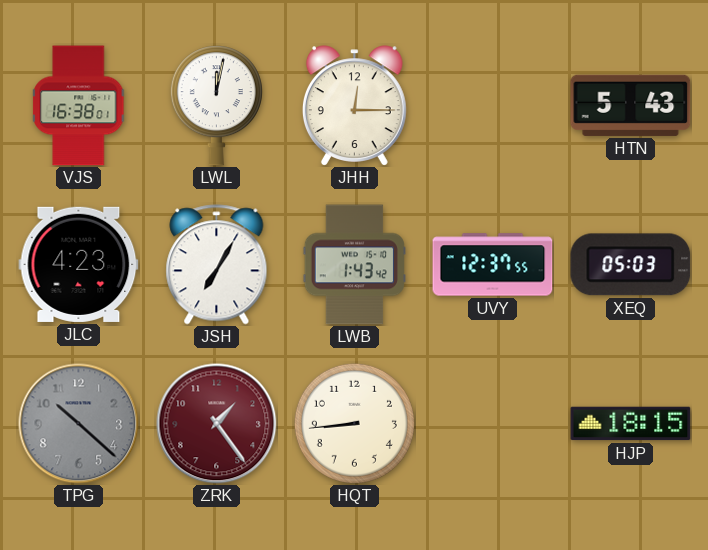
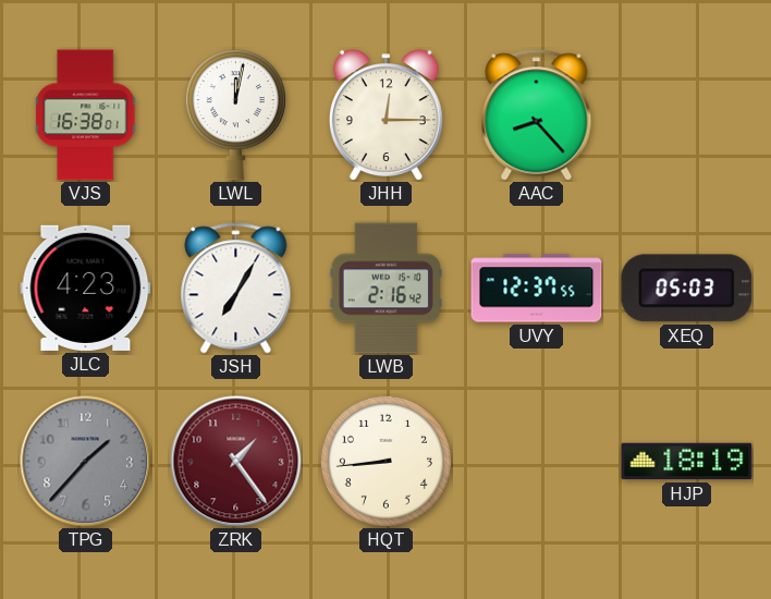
AAC: none -> 8:23 (537, 115)
HTN: 5:43 -> none (631, 105)
LWB: 1:43 -> 2:16 (385, 289)
TPG: 10:22 -> 1:37 (86, 462)
HJP: 18:15 -> 18:19 (687, 462)
